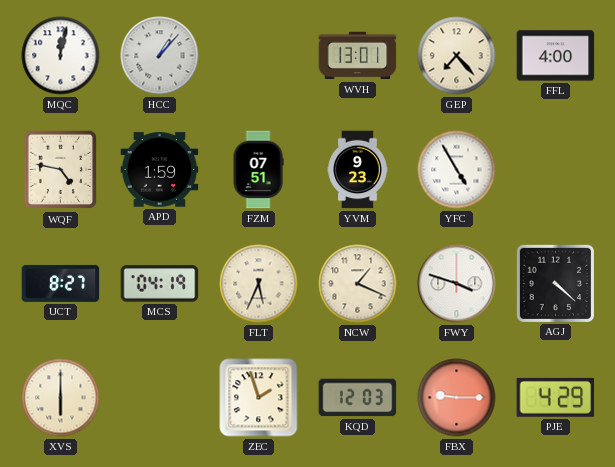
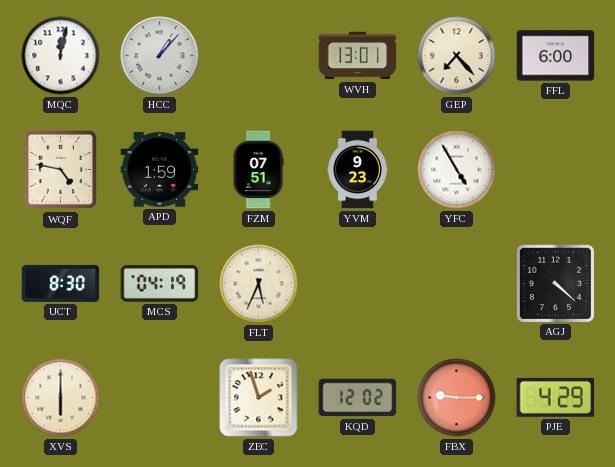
FFL: 4:00 -> 6:00 (556, 56)
UCT: 8:27 -> 8:30 (61, 283)
NCW: 1:19 -> none (358, 284)
FWY: 3:48 -> none (457, 284)
KQD: 12:03 -> 12:02 (358, 398)
